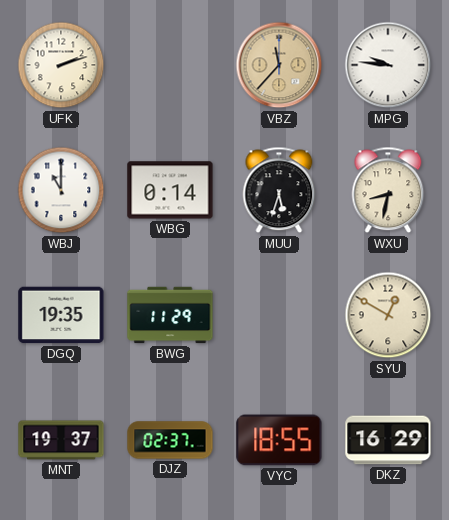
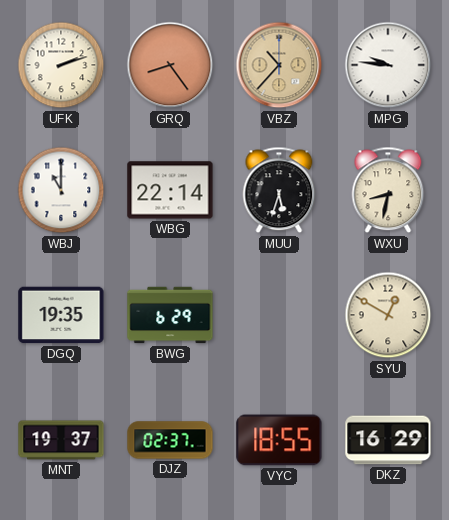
GRQ: none -> 8:24 (170, 65)
VBZ: 11:37 -> 10:37 (279, 65)
WBG: 0:14 -> 22:14 (170, 190)
BWG: 11:29 -> 6:29 (170, 315)
